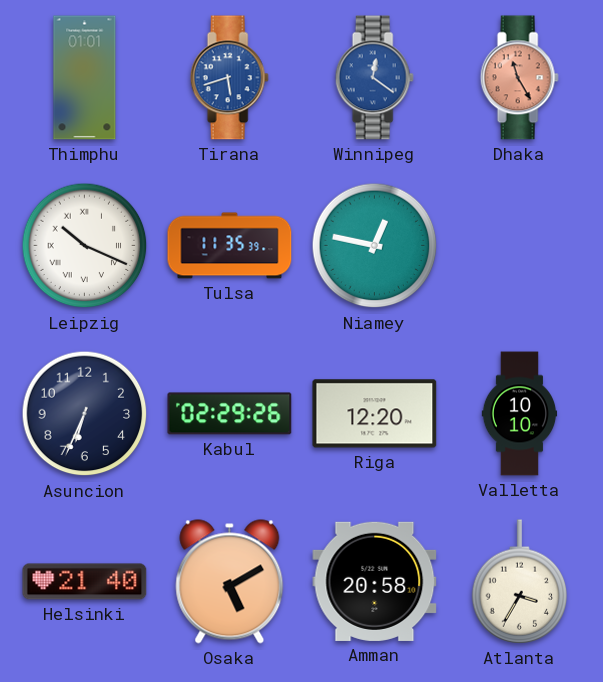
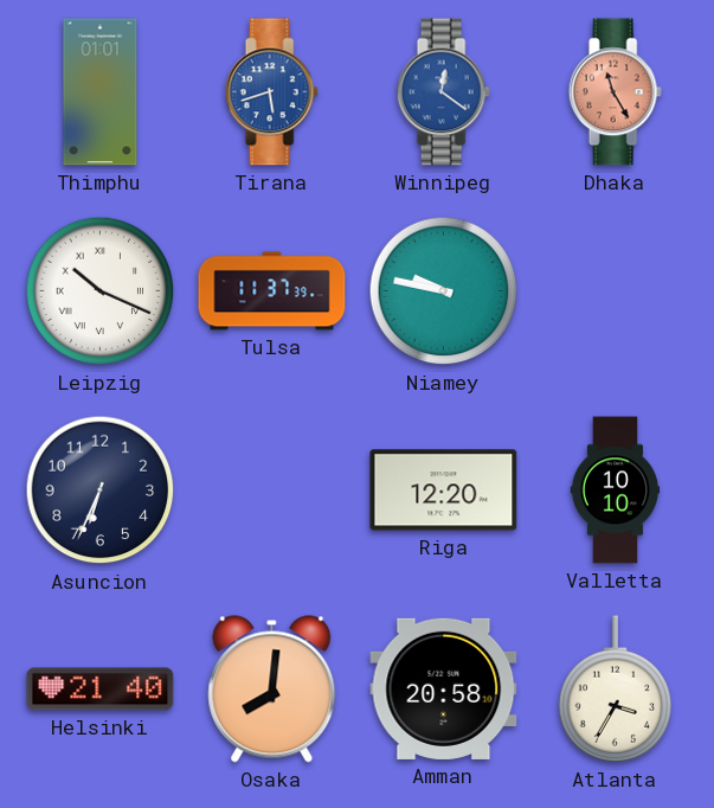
Tulsa: 11:35 -> 11:37 (272, 291)
Niamey: 12:47 -> 9:47 (444, 291)
Kabul: 02:29 -> none (230, 414)
Osaka: 5:10 -> 8:01 (272, 690)
